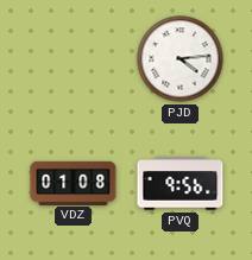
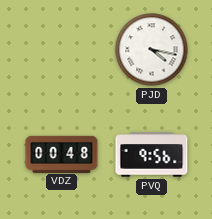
PJD: 4:14 -> 4:17 (152, 50)
VDZ: 01:08 -> 00:48 (62, 154)
